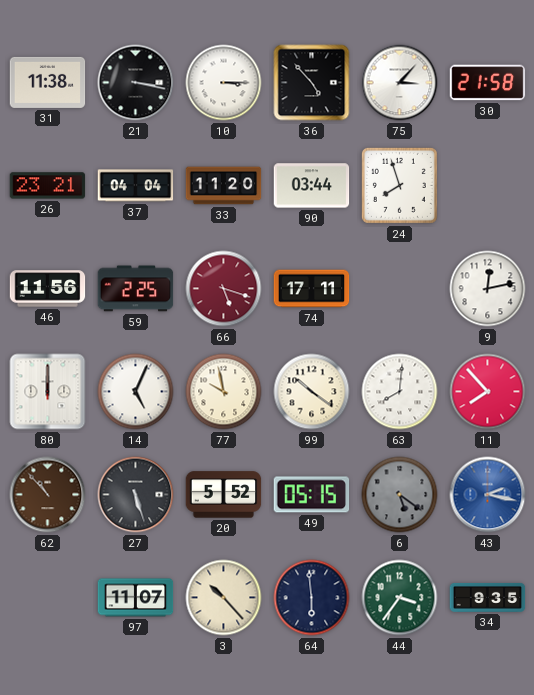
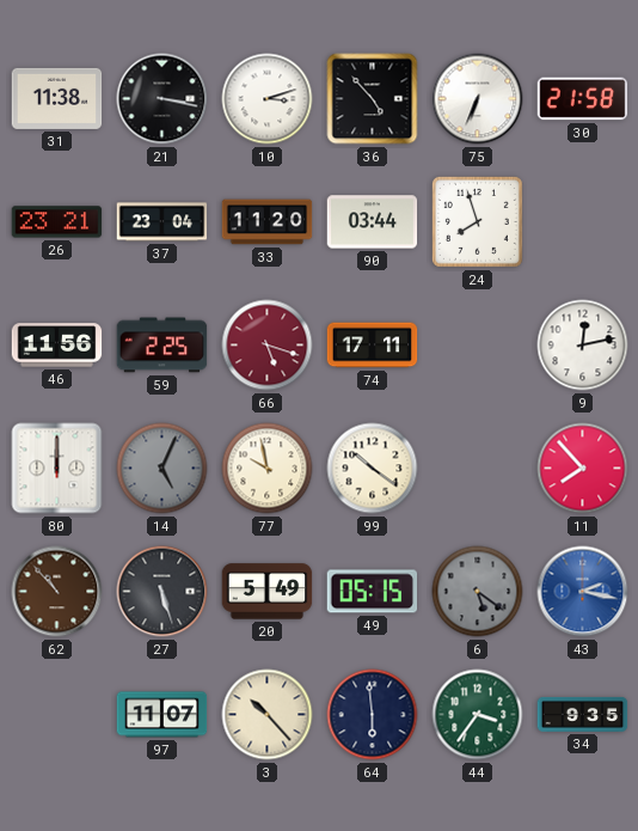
10: 3:15 -> 3:12 (268, 99)
75: 3:07 -> 6:34 (478, 99)
37: 04:04 -> 23:04 (162, 222)
14 dial: white -> grey (162, 469)
63: 8:01 -> none (400, 392)
20: 5:52 -> 5:49 (268, 592)
